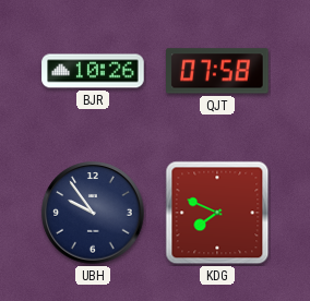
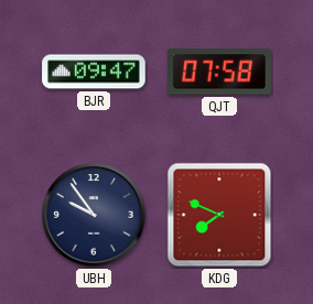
BJR: 10:26 -> 09:47 (94, 72)
